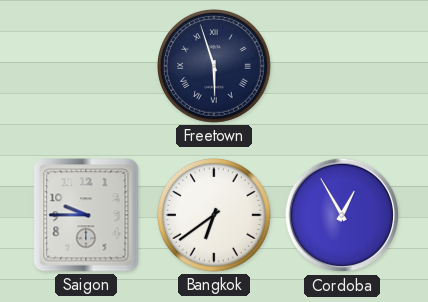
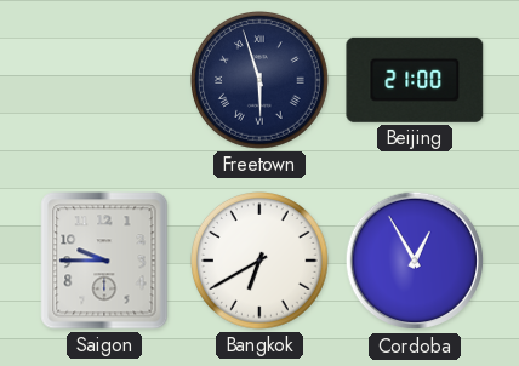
Beijing: none -> 21:00 (415, 80)
Bangkok: 6:39 -> 6:40 (261, 262)
